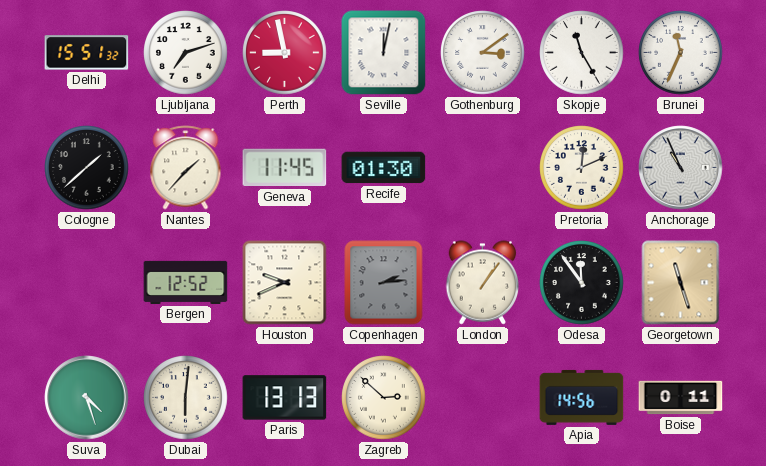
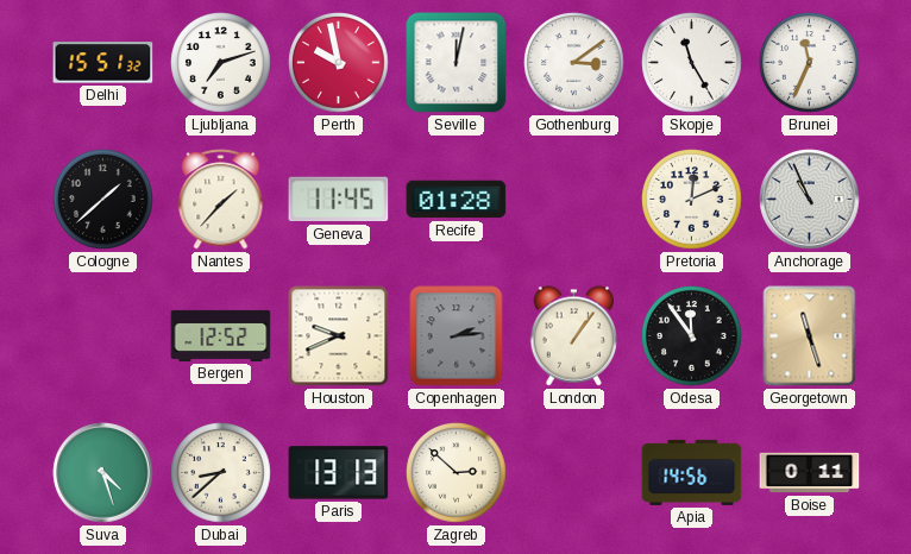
Perth: 8:58 -> 9:58 (339, 63)
Recife: 01:30 -> 01:28 (457, 200)
Dubai: 6:01 -> 8:38 (221, 473)
